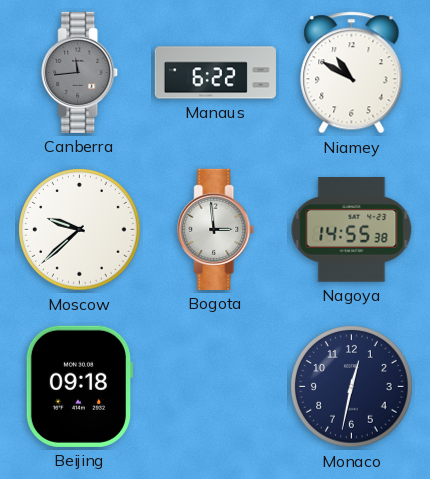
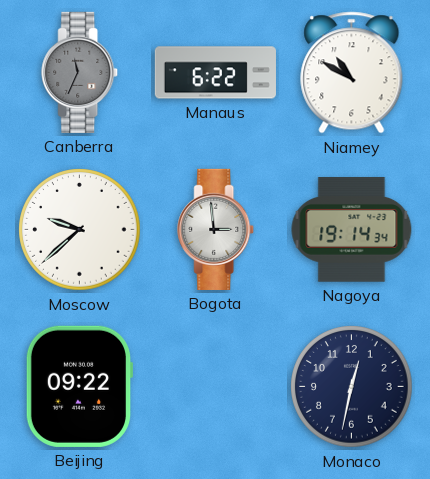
Canberra: 11:44 -> 11:34 (80, 72)
Nagoya: 14:55 -> 19:14 (352, 230)
Beijing: 09:18 -> 09:22 (79, 386)
